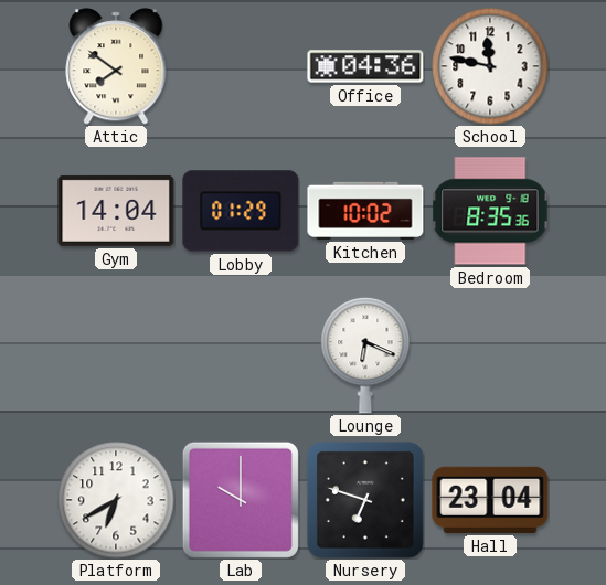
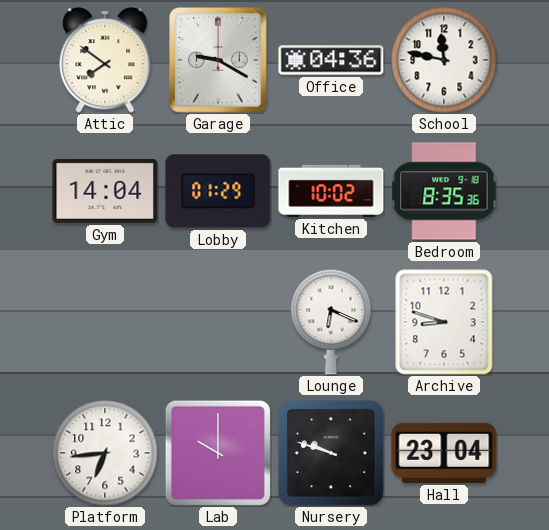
Garage: none -> 9:20 (219, 61)
Archive: none -> 8:48 (444, 322)
Platform: 6:40 -> 6:44 (105, 453)
Nursery: 6:48 -> 9:48 (331, 453)
